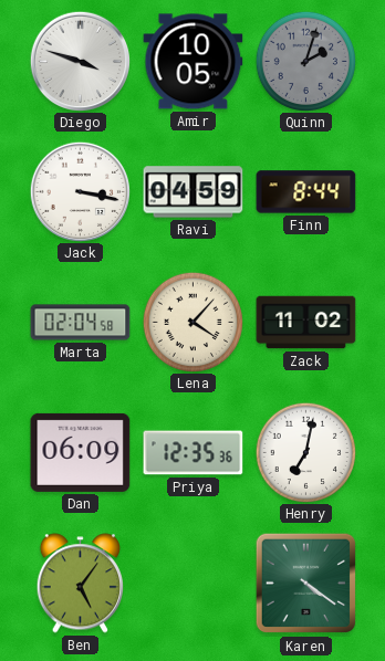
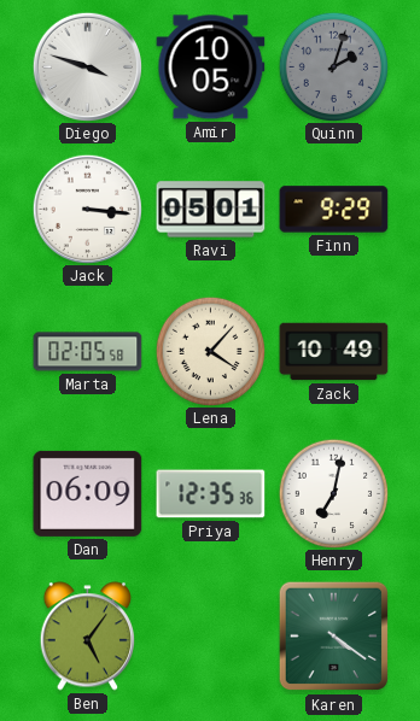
Jack: 3:17 -> 3:16 (87, 209)
Ravi: 04:59 -> 05:01 (211, 210)
Finn: 8:44 -> 9:29 (334, 210)
Marta: 02:04 -> 02:05 (88, 352)
Zack: 11:02 -> 10:49 (334, 352)
